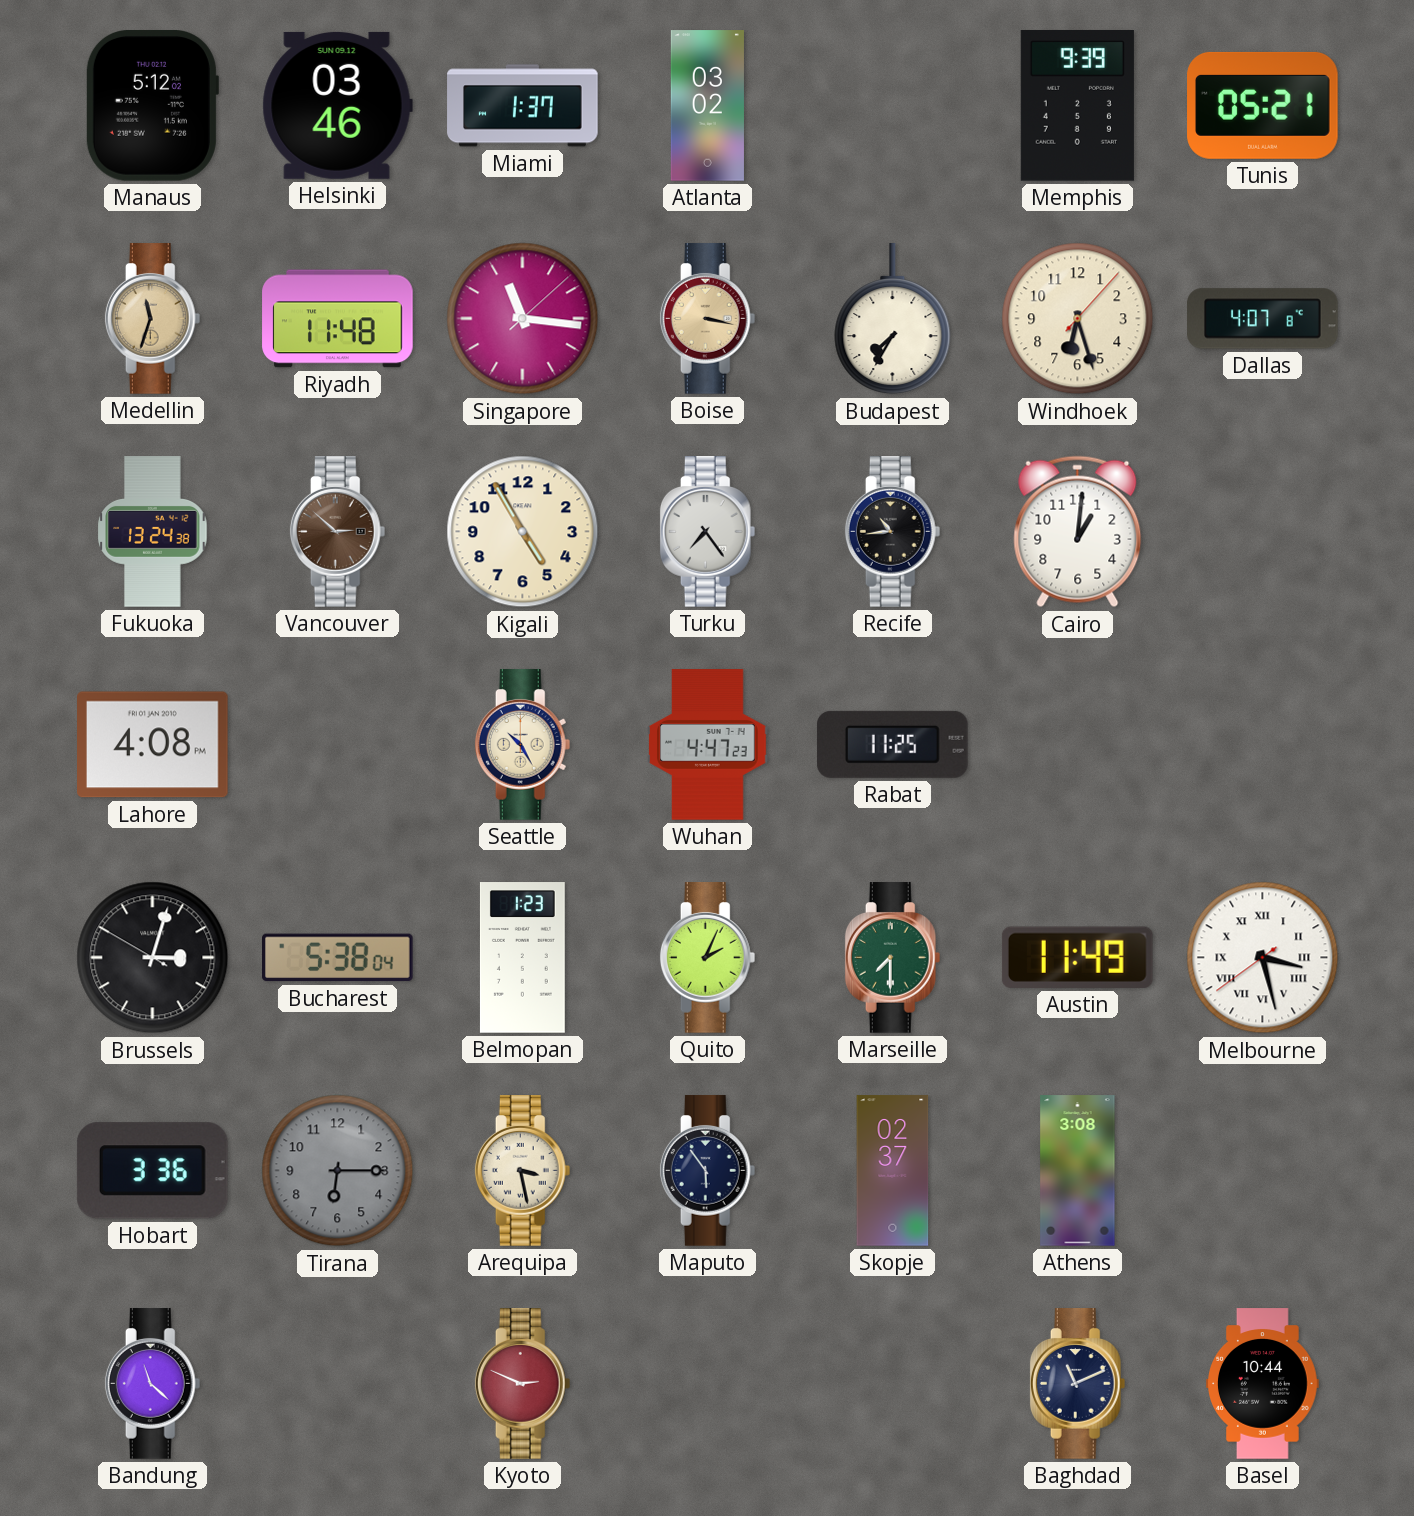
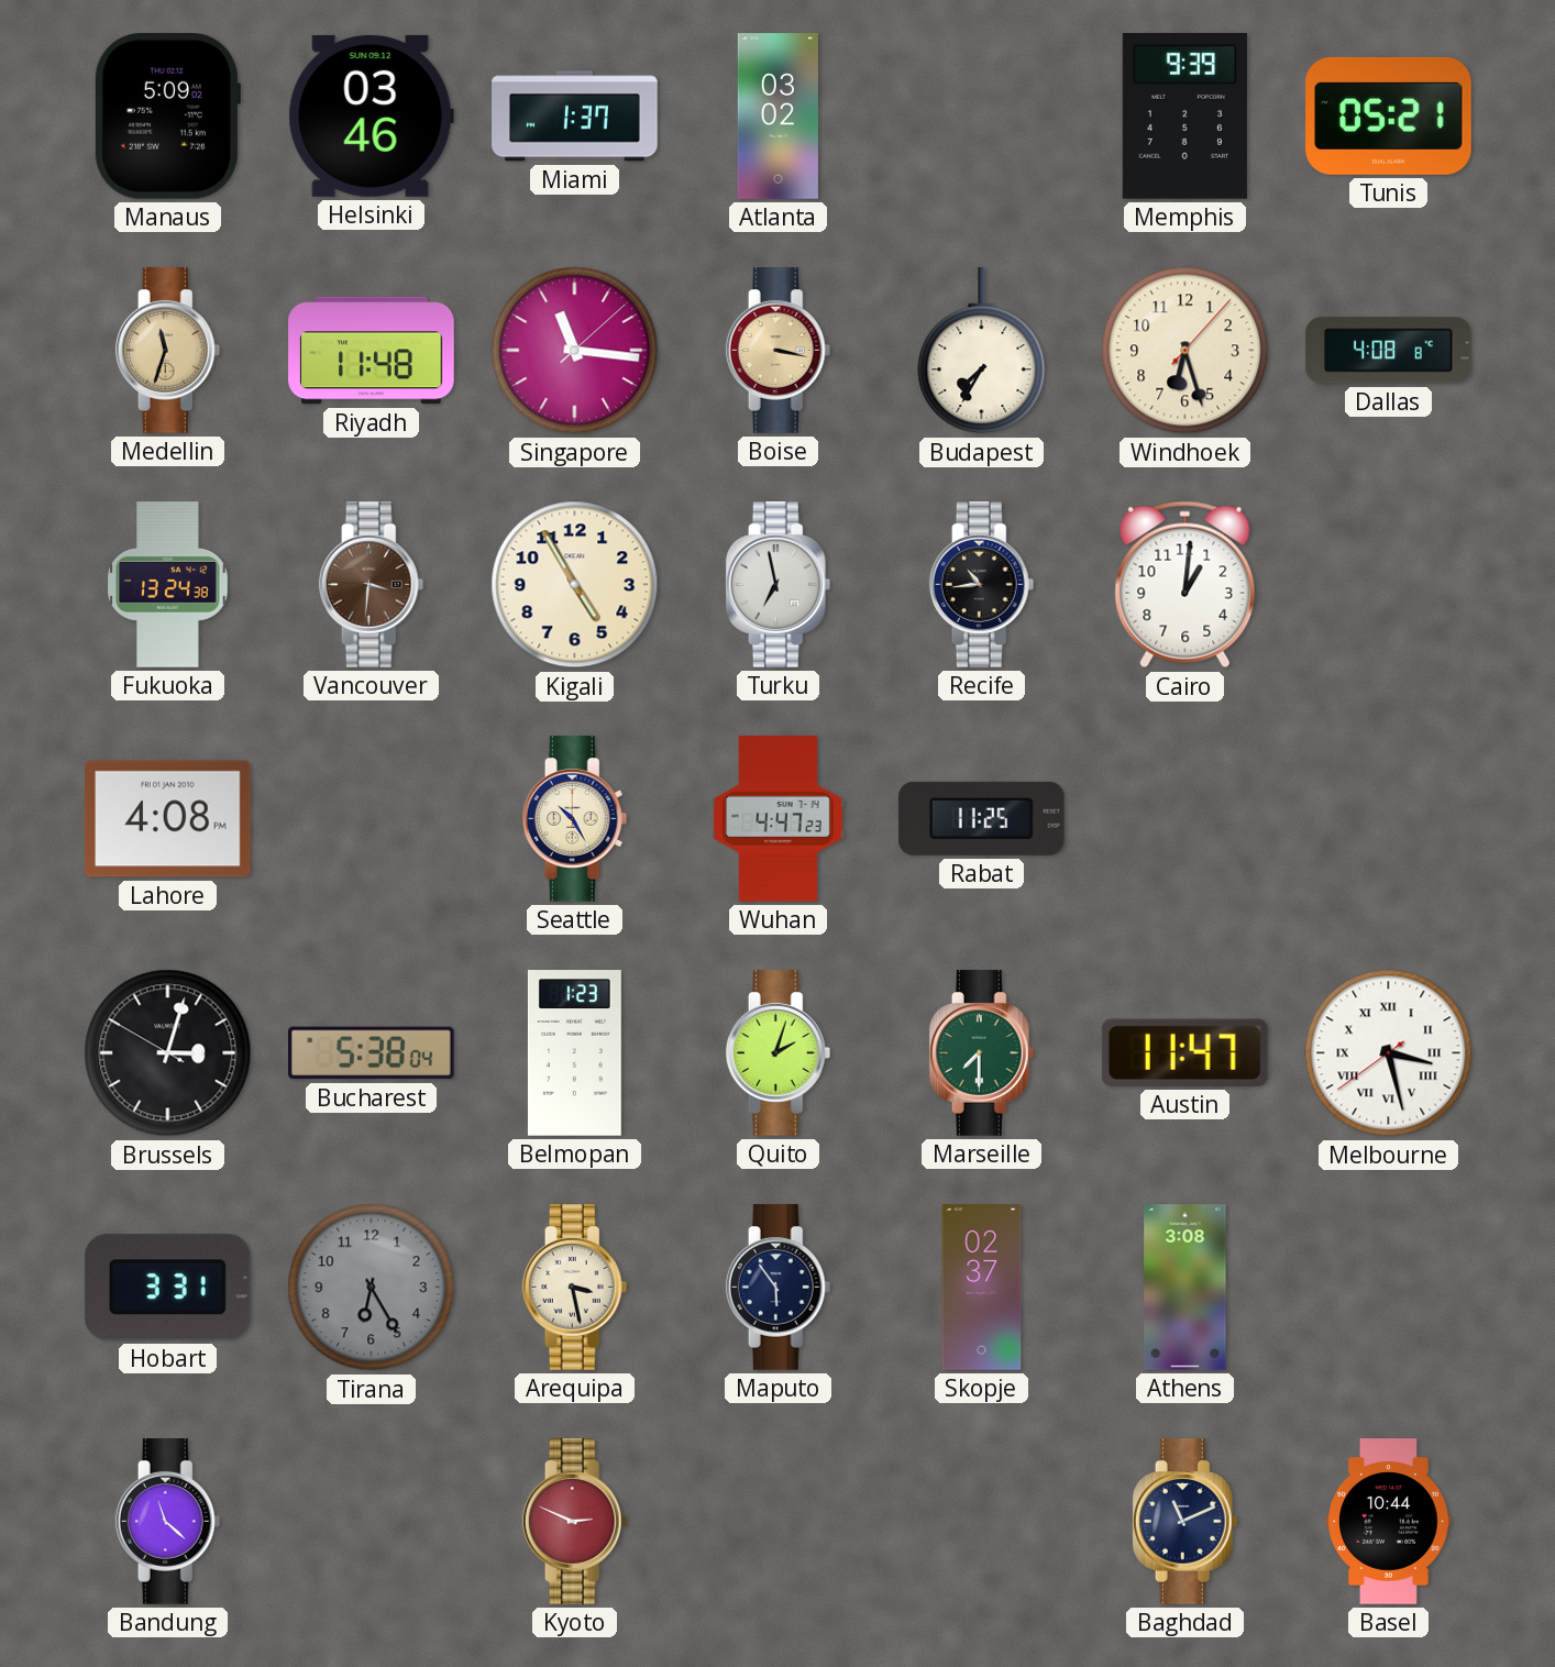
Manaus: 5:12 -> 5:09 (167, 117)
Dallas: 4:07 -> 4:08 (1389, 351)
Vancouver: 2:52 -> 3:31 (372, 585)
Turku: 7:24 -> 6:58 (779, 585)
Quito: 2:04 -> 2:03 (779, 1053)
Austin: 11:49 -> 11:47 (1184, 1052)
Hobart: 3:36 -> 3:31 (167, 1288)
Tirana: 6:15 -> 6:25 (372, 1288)
